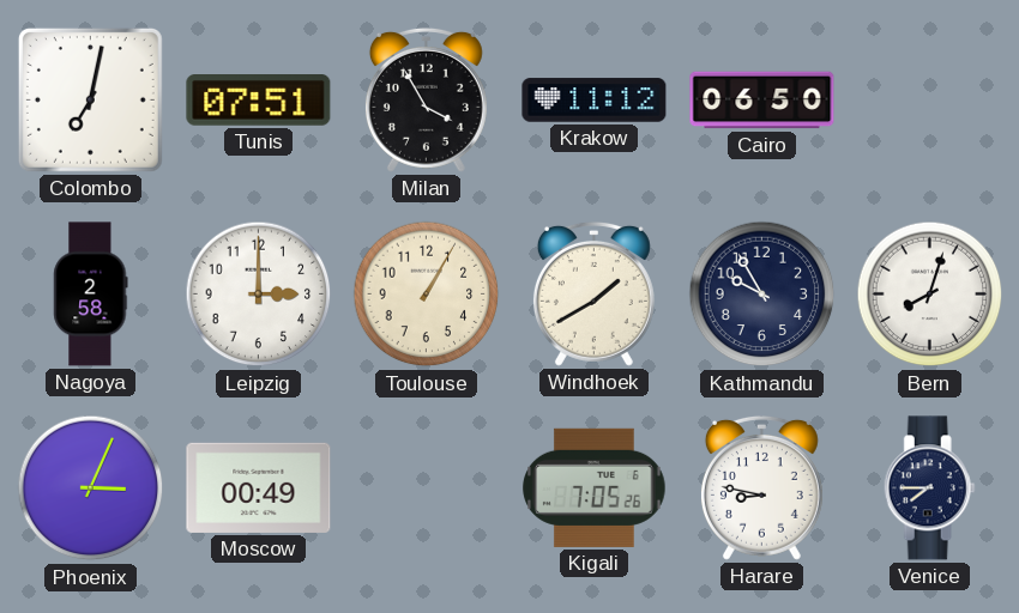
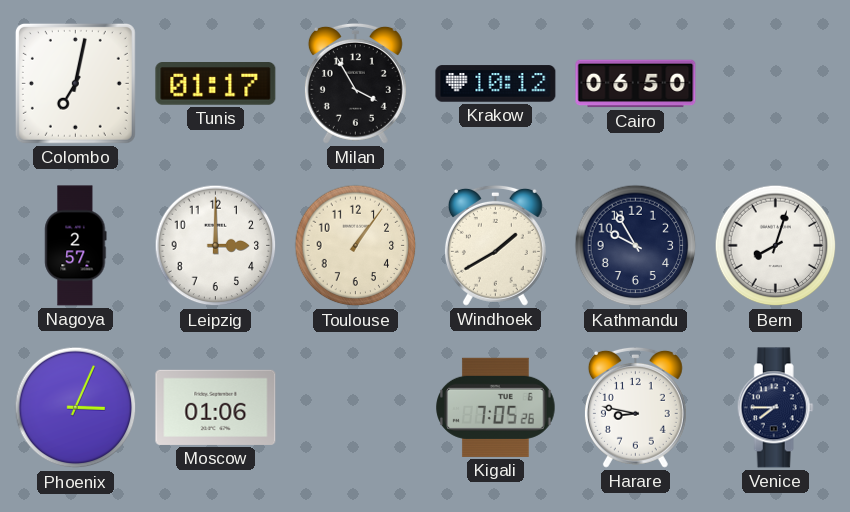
Tunis: 07:51 -> 01:17 (216, 84)
Krakow: 11:12 -> 10:12 (496, 84)
Nagoya: 2:58 -> 2:57 (76, 246)
Toulouse: 1:05 -> 1:06 (356, 246)
Moscow: 00:49 -> 01:06 (216, 407)
